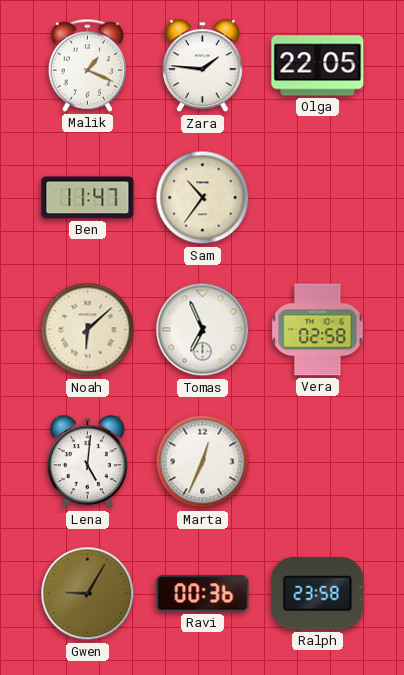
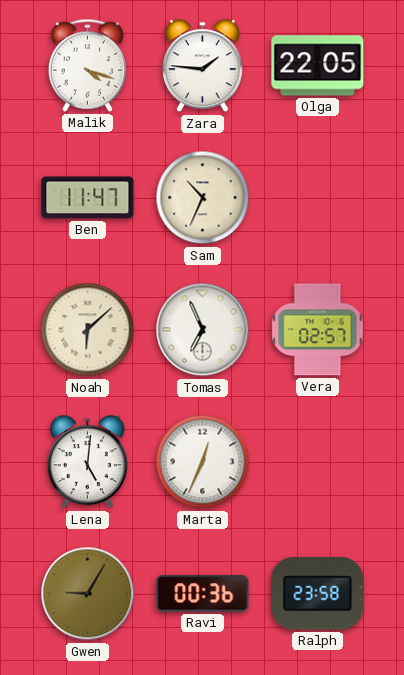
Malik: 1:19 -> 4:18 (87, 65)
Sam: 10:36 -> 10:34 (203, 198)
Vera: 02:58 -> 02:57 (318, 330)
